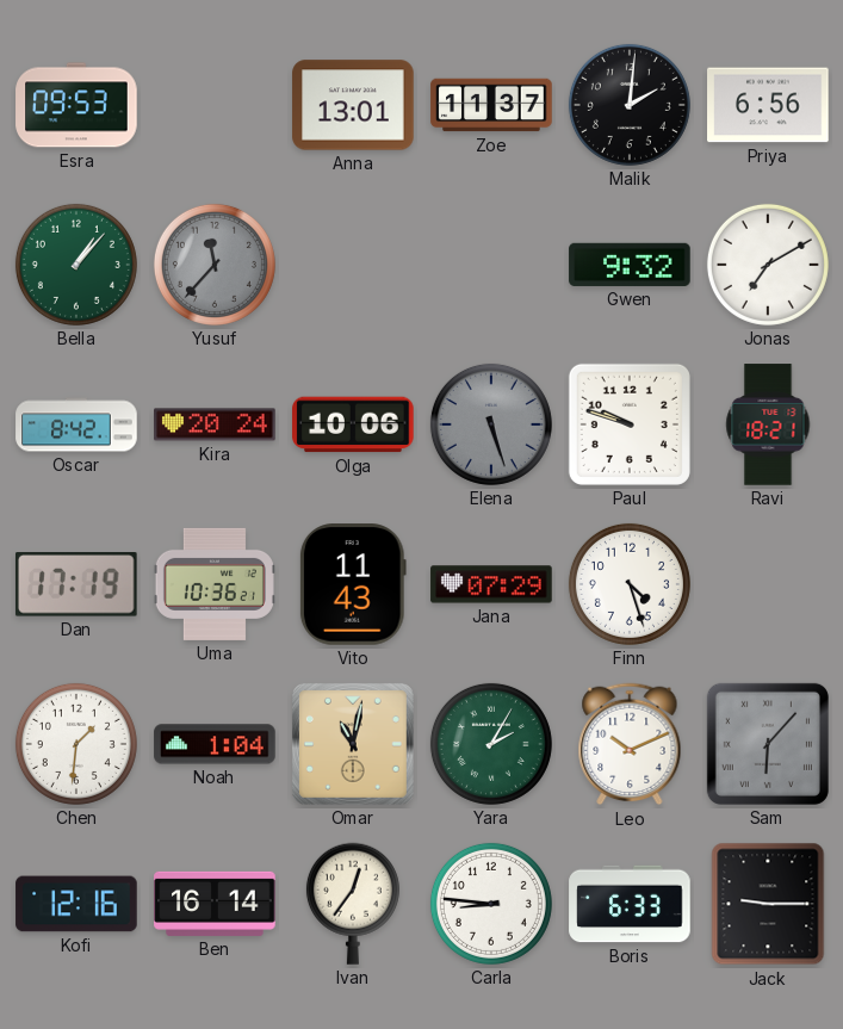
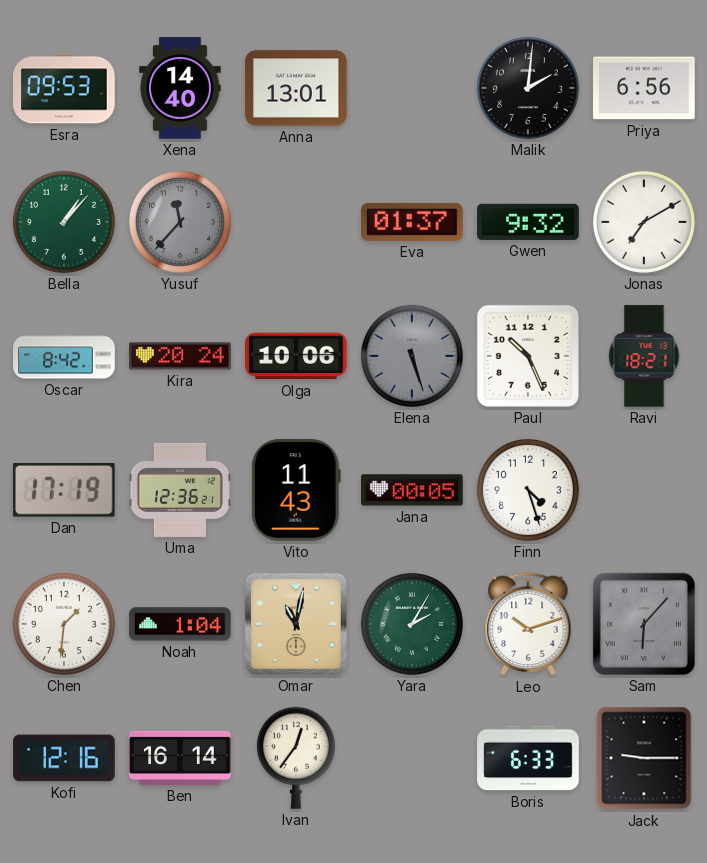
Xena: none -> 14:40 (180, 88)
Zoe: 11:37 -> none (491, 105)
Eva: none -> 01:37 (412, 222)
Paul: 9:48 -> 10:26 (528, 356)
Uma: 10:36 -> 12:36 (180, 490)
Jana: 07:29 -> 00:05 (412, 490)
Leo: 10:11 -> 10:12 (528, 624)
Carla: 8:46 -> none (491, 904)
